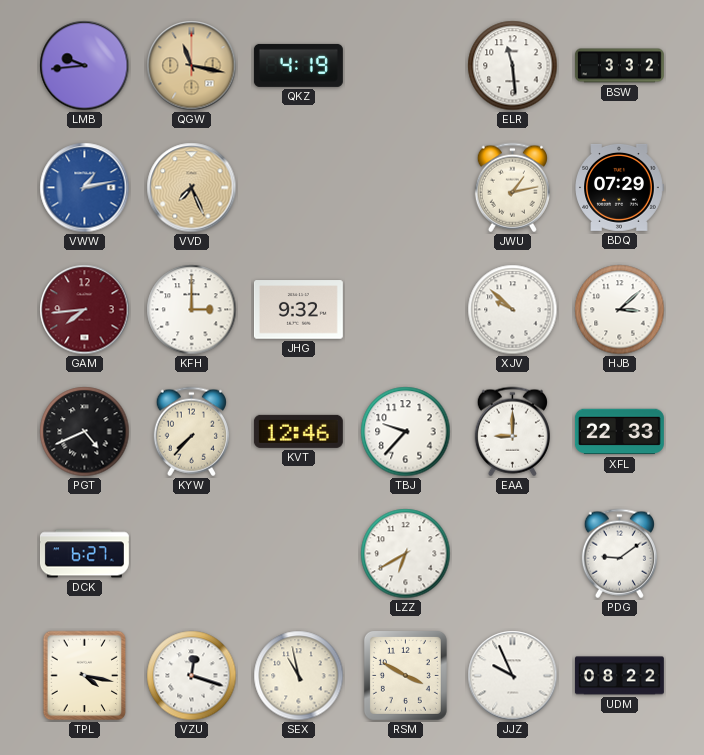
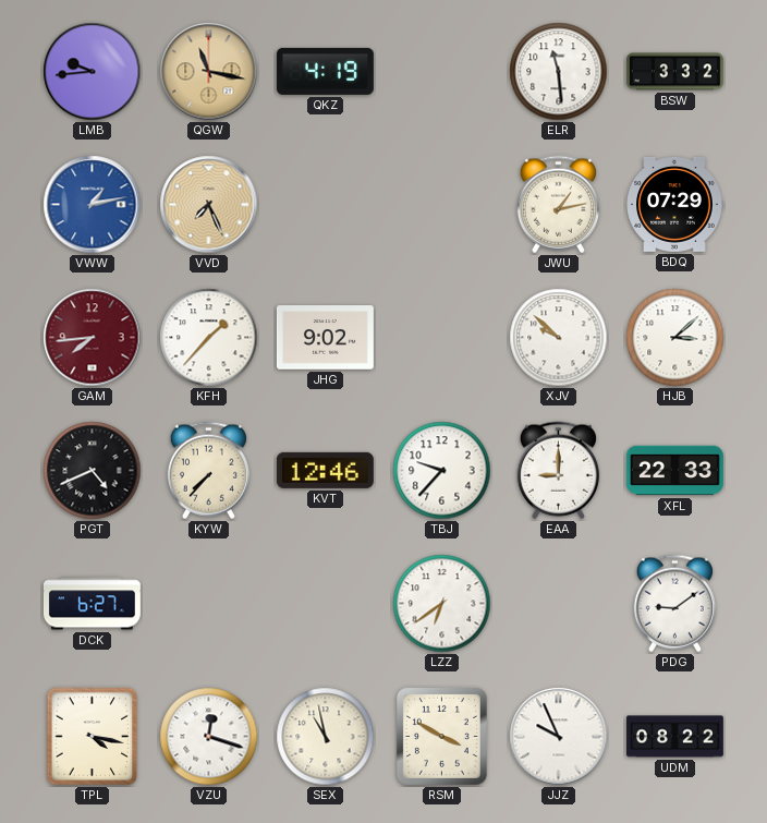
KFH: 3:00 -> 1:37 (209, 338)
JHG: 9:32 -> 9:02 (325, 338)
LZZ: 6:40 -> 6:39 (442, 604)
